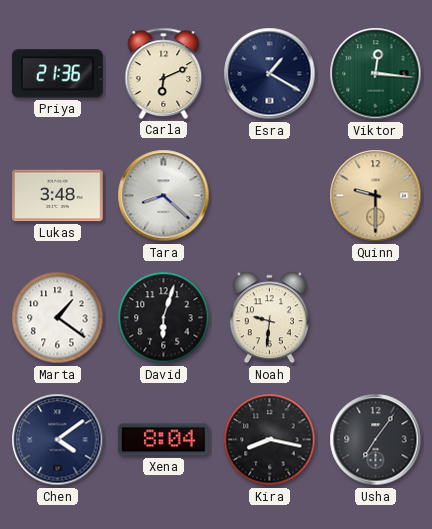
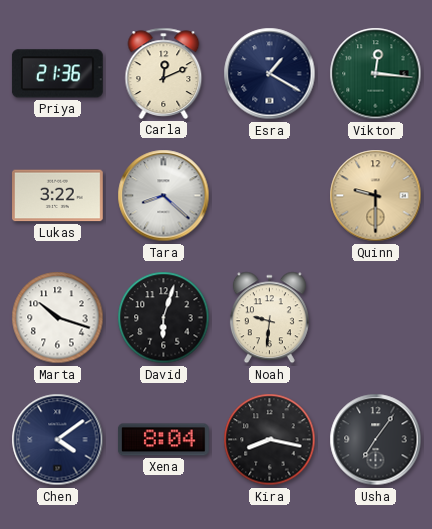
Carla: 6:11 -> 12:11 (164, 73)
Lukas: 3:48 -> 3:22 (58, 196)
Marta: 1:21 -> 10:18 (58, 318)
